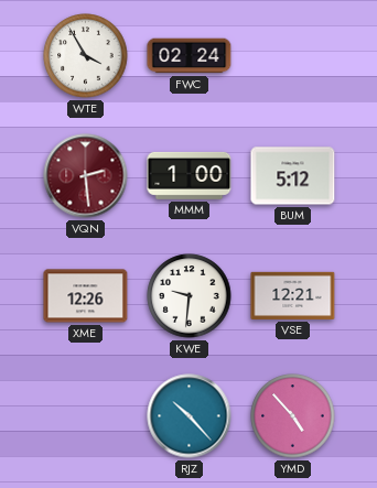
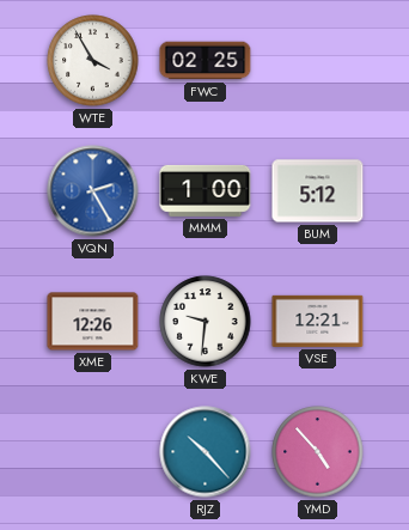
FWC: 02:24 -> 02:25 (206, 61)
VQN: 2:29 -> 2:25 (93, 191)
VQN dial: burgundy -> blue (93, 191)
